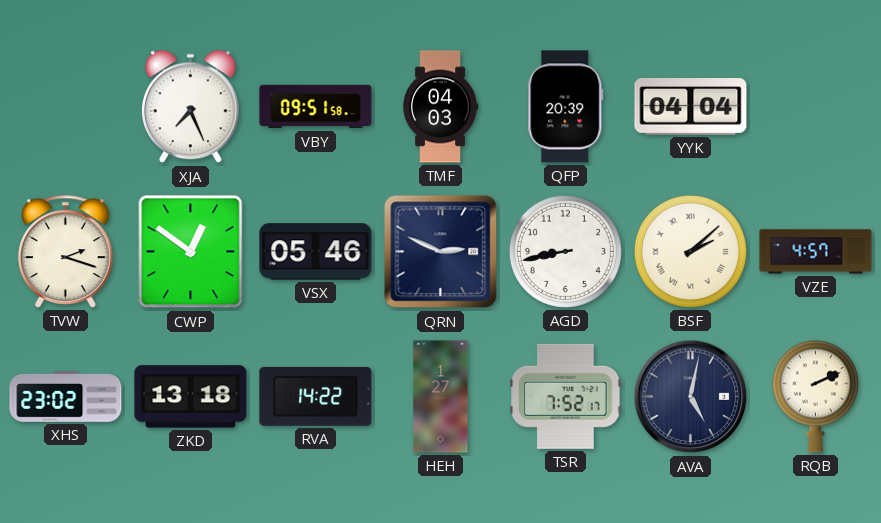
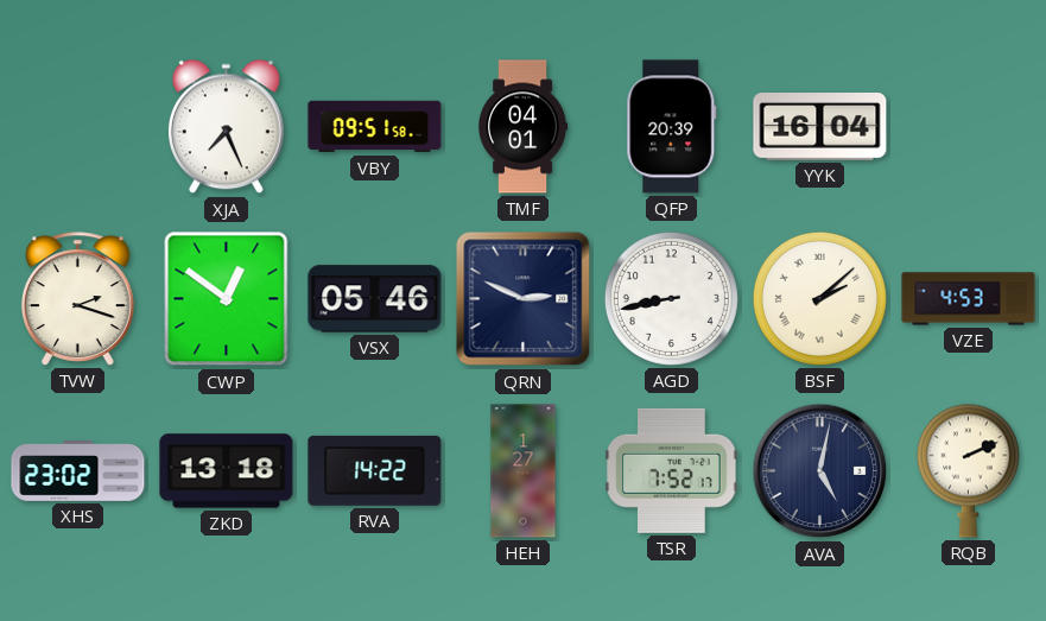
TMF: 04:03 -> 04:01 (524, 127)
YYK: 04:04 -> 16:04 (820, 127)
VZE: 4:57 -> 4:53 (969, 299)
